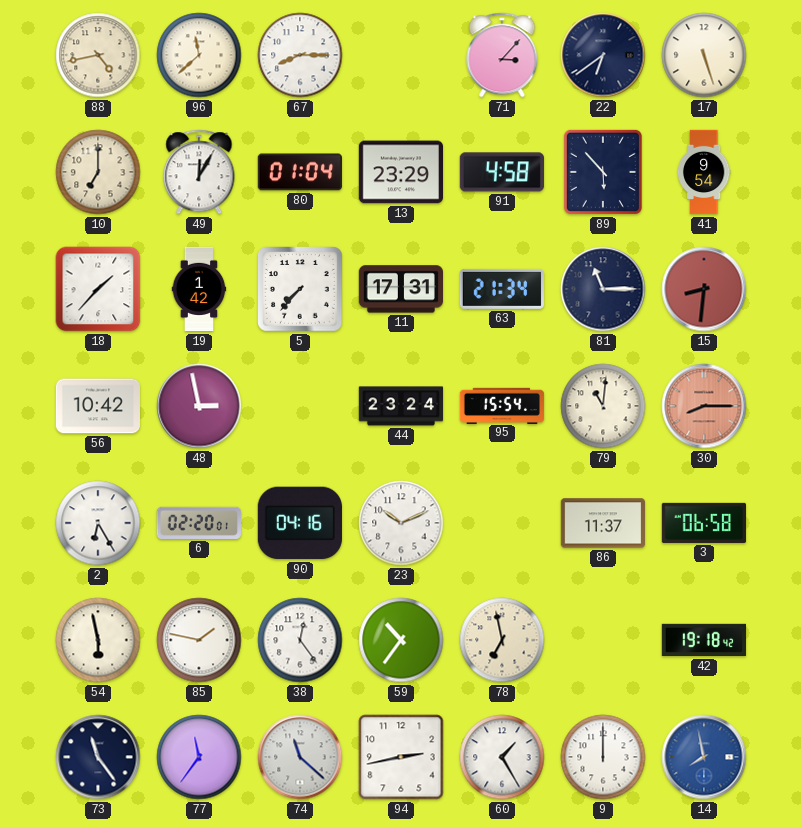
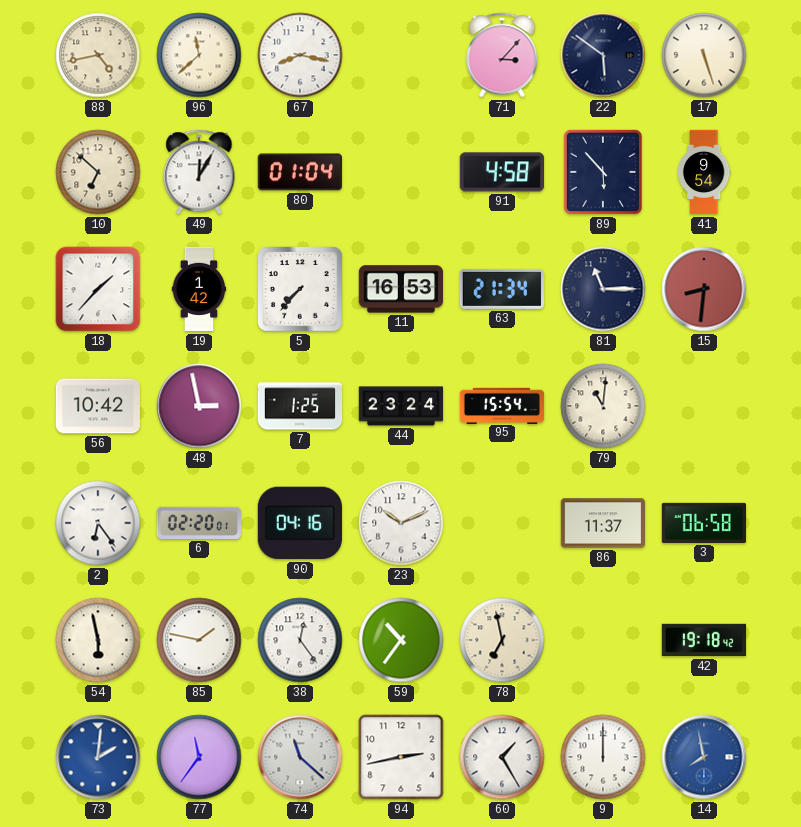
67: 8:15 -> 8:17 (300, 55)
22: 6:39 -> 5:51 (603, 55)
10: 7:00 -> 6:52 (98, 172)
13: 23:29 -> none (400, 172)
11: 17:31 -> 16:53 (400, 289)
7: none -> 1:25 (300, 406)
30: 8:15 -> none (704, 406)
2: 6:25 -> 6:24 (98, 523)
73: 11:24 -> 2:01 (98, 757)
73 dial: navy -> blue (98, 757)
